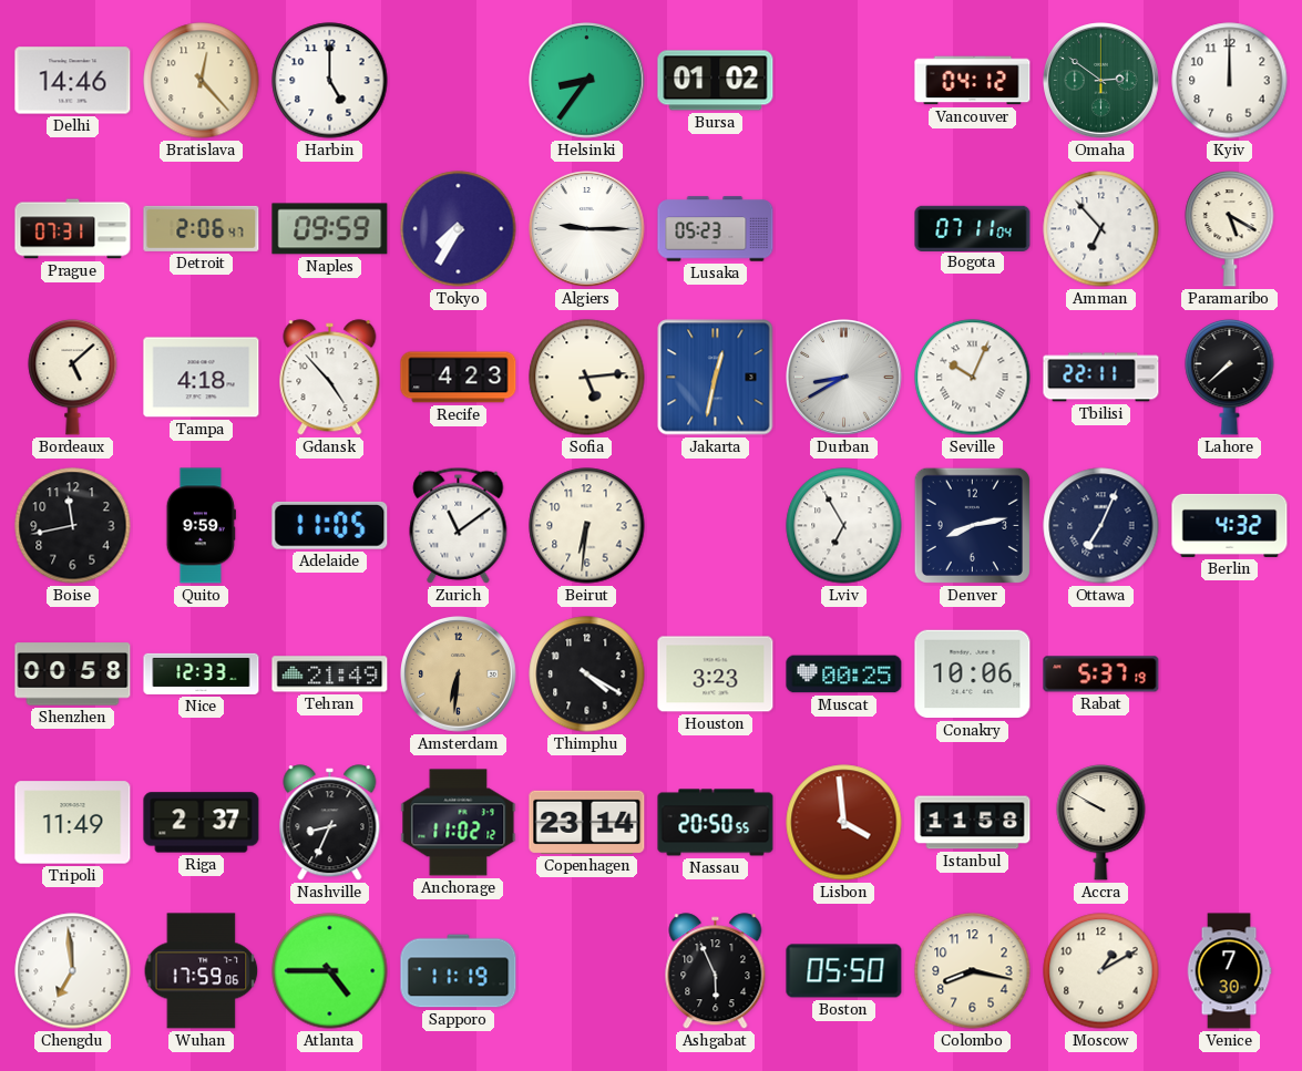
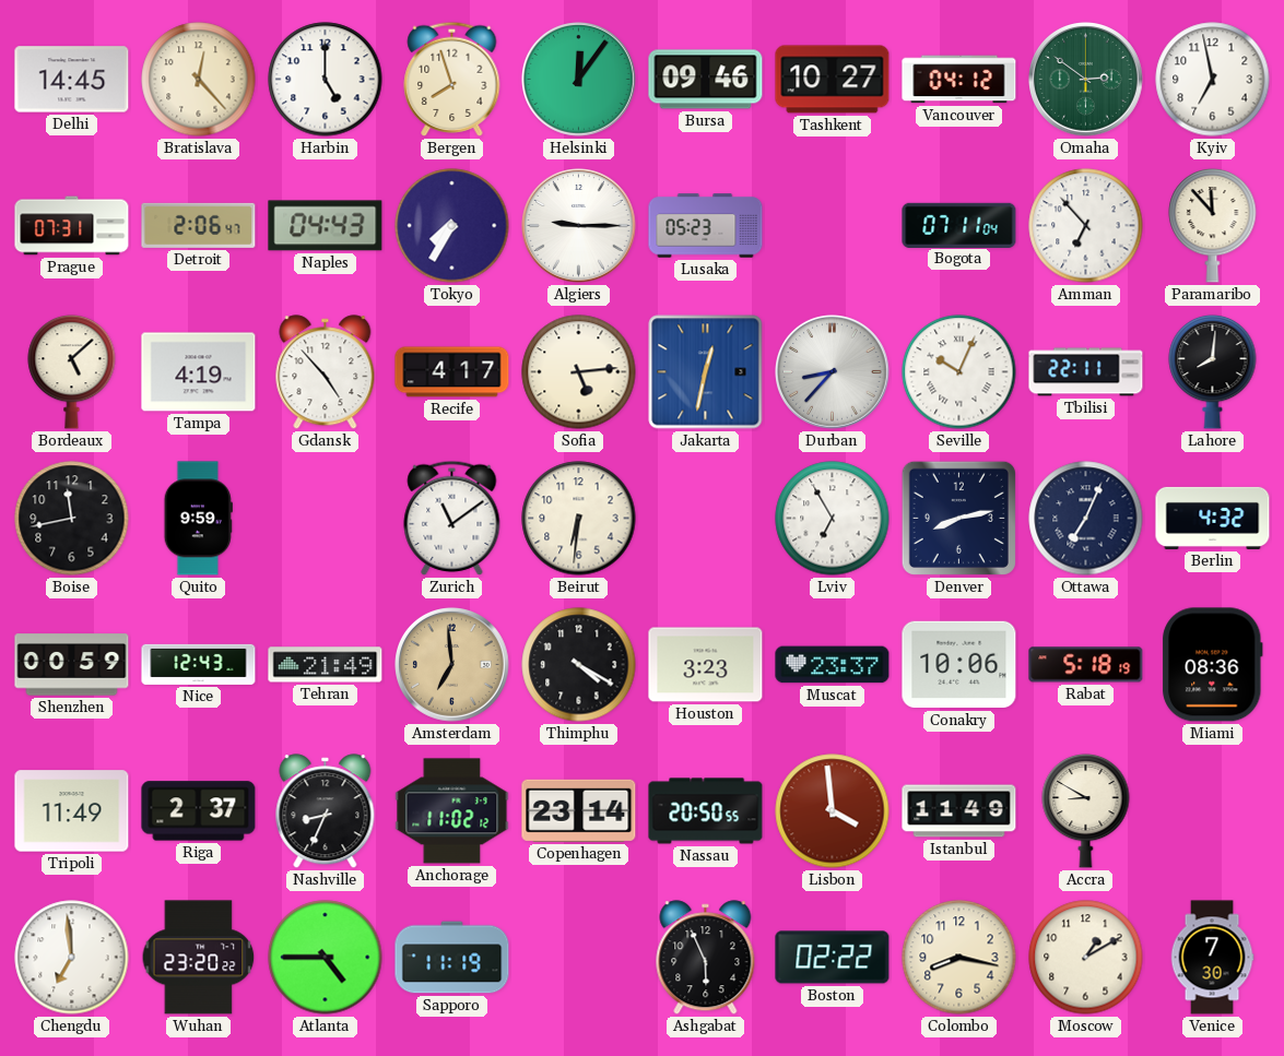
Delhi: 14:46 -> 14:45 (72, 80)
Bergen: none -> 7:57 (452, 79)
Helsinki: 8:36 -> 12:06 (579, 80)
Bursa: 01:02 -> 09:46 (706, 80)
Tashkent: none -> 10:27 (833, 80)
Kyiv: 12:00 -> 6:58 (1213, 80)
Naples: 09:59 -> 04:43 (326, 226)
Paramaribo: 5:20 -> 11:53 (1213, 225)
Tampa: 4:18 -> 4:19 (199, 372)
Recife: 4:23 -> 4:17 (452, 372)
Durban: 8:40 -> 8:37 (833, 372)
Lahore: 7:38 -> 8:01 (1213, 371)
Adelaide: 11:05 -> none (330, 525)
Shenzhen: 00:58 -> 00:59 (72, 665)
Nice: 12:33 -> 12:43 (199, 664)
Amsterdam: 6:31 -> 6:59 (452, 665)
Muscat: 00:25 -> 23:37 (833, 665)
Rabat: 5:37 -> 5:18 (1086, 665)
Miami: none -> 08:36 (1213, 665)
Istanbul: 11:58 -> 11:49 (959, 811)
Accra: 9:50 -> 8:50 (1086, 810)
Wuhan: 17:59 -> 23:20 (199, 958)
Boston: 05:50 -> 02:22 (833, 958)
